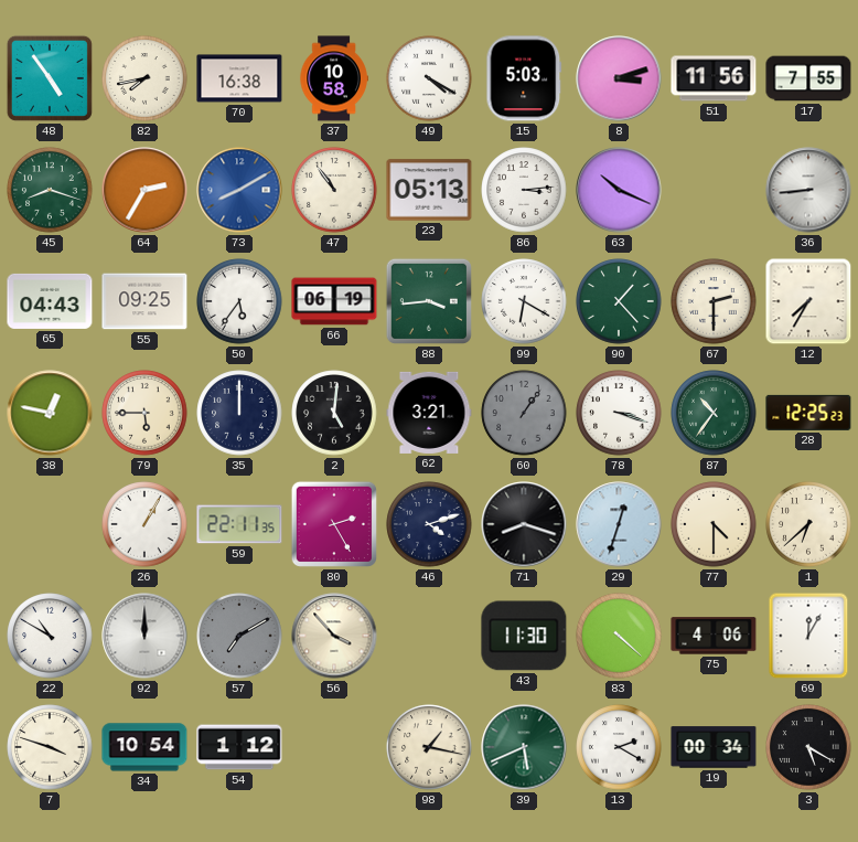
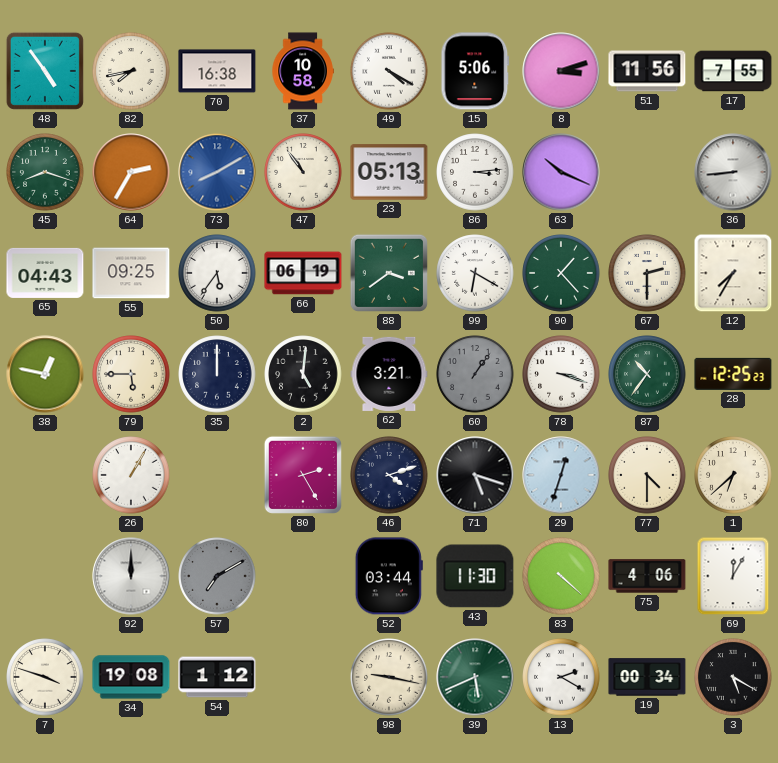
15: 5:03 -> 5:06 (475, 71)
88: 3:44 -> 3:39 (389, 273)
59: 22:11 -> none (239, 524)
71: 8:18 -> 5:18 (475, 475)
22: 10:50 -> none (50, 636)
56: 3:53 -> none (334, 636)
52: none -> 03:44 (389, 576)
34: 10:54 -> 19:08 (131, 677)
98: 1:17 -> 9:17 (389, 677)
